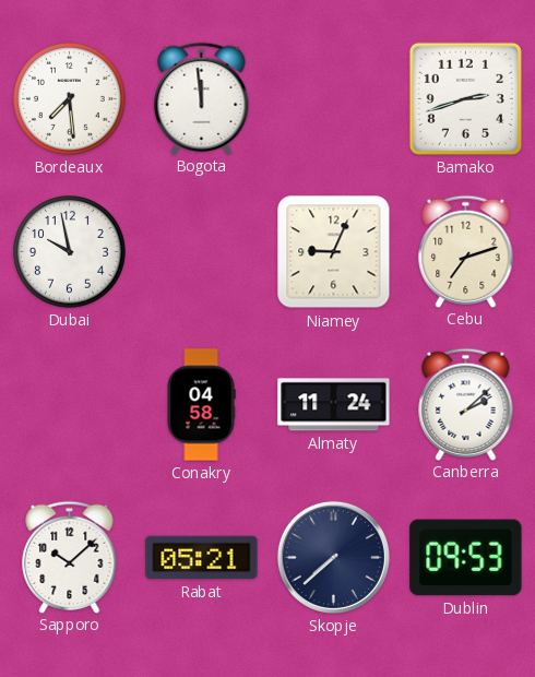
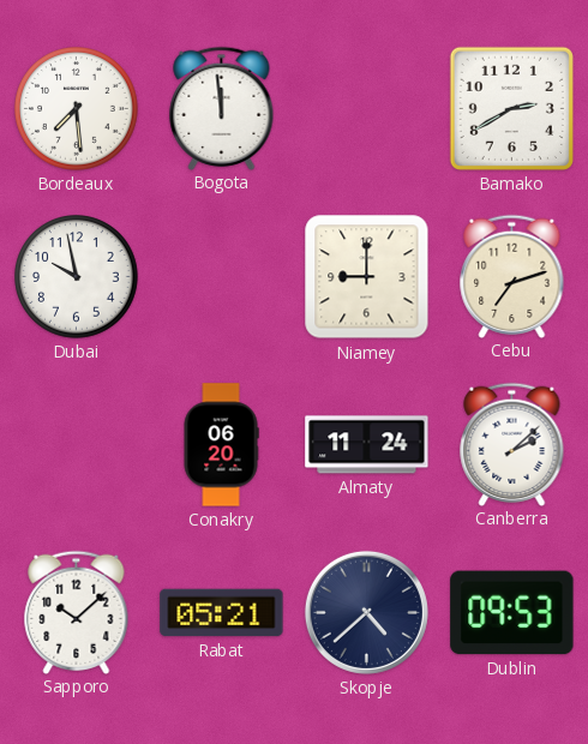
Bamako: 2:42 -> 2:40 (511, 108)
Niamey: 9:04 -> 9:00 (367, 277)
Conakry: 04:58 -> 06:20 (221, 445)
Skopje: 7:38 -> 4:38 (366, 612)
